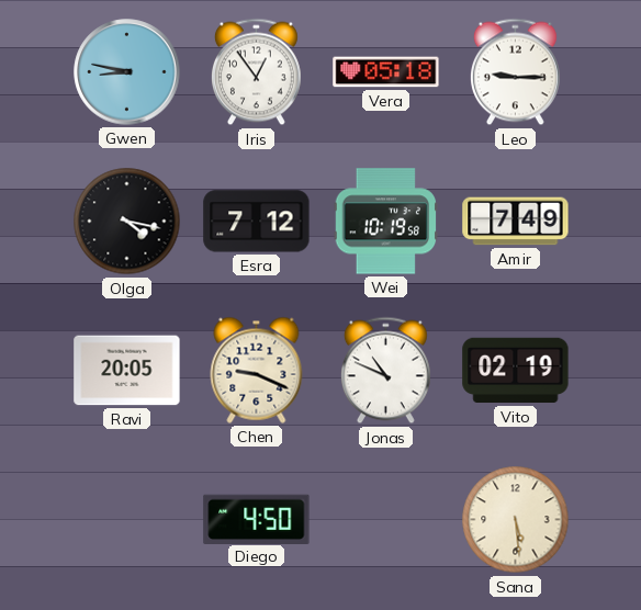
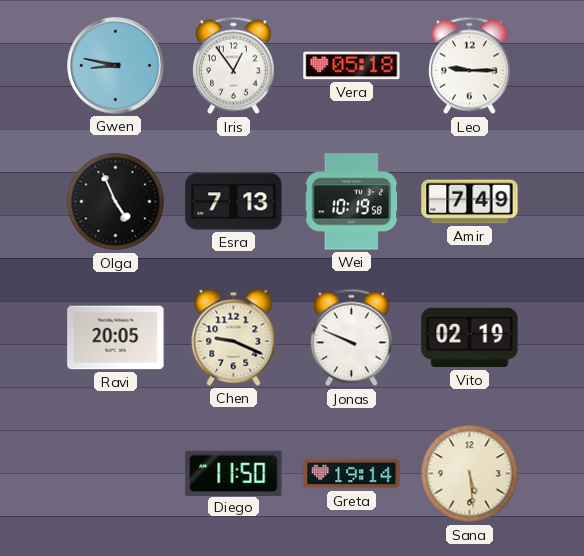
Olga: 4:17 -> 4:56 (116, 202)
Esra: 7:12 -> 7:13 (234, 202)
Jonas: 10:49 -> 9:49 (351, 338)
Diego: 4:50 -> 11:50 (234, 473)
Greta: none -> 19:14 (352, 474)
